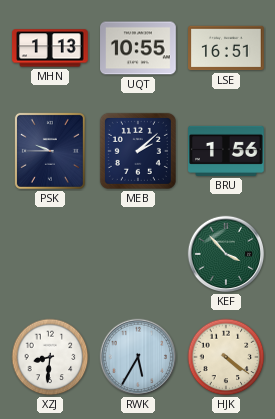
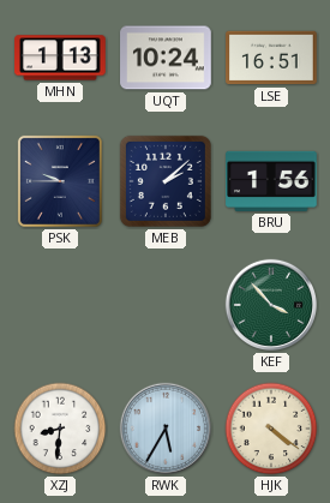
UQT: 10:55 -> 10:24 (166, 58)
